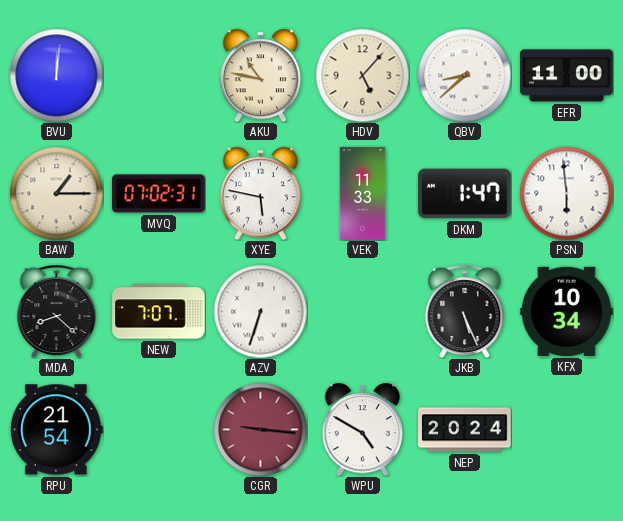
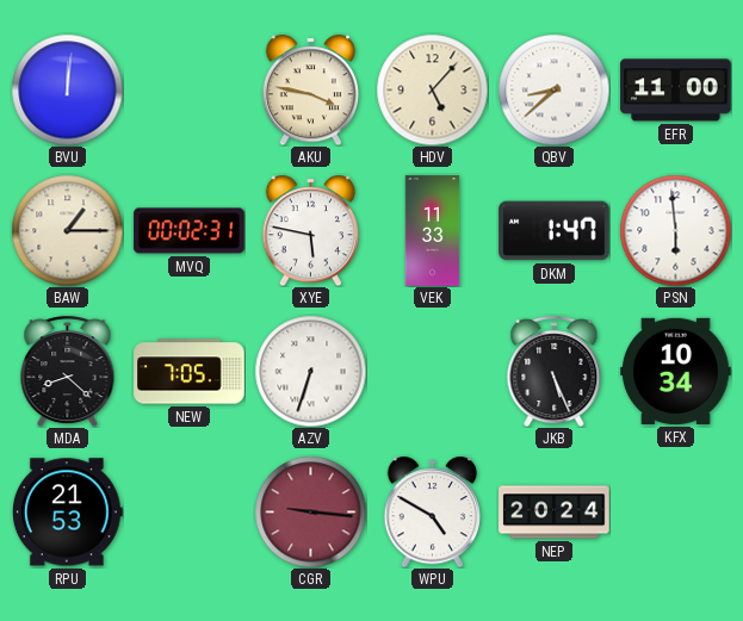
AKU: 10:47 -> 3:47 (310, 89)
MVQ: 07:02 -> 00:02 (190, 231)
NEW: 7:07 -> 7:05 (190, 372)
RPU: 21:54 -> 21:53 (67, 513)
